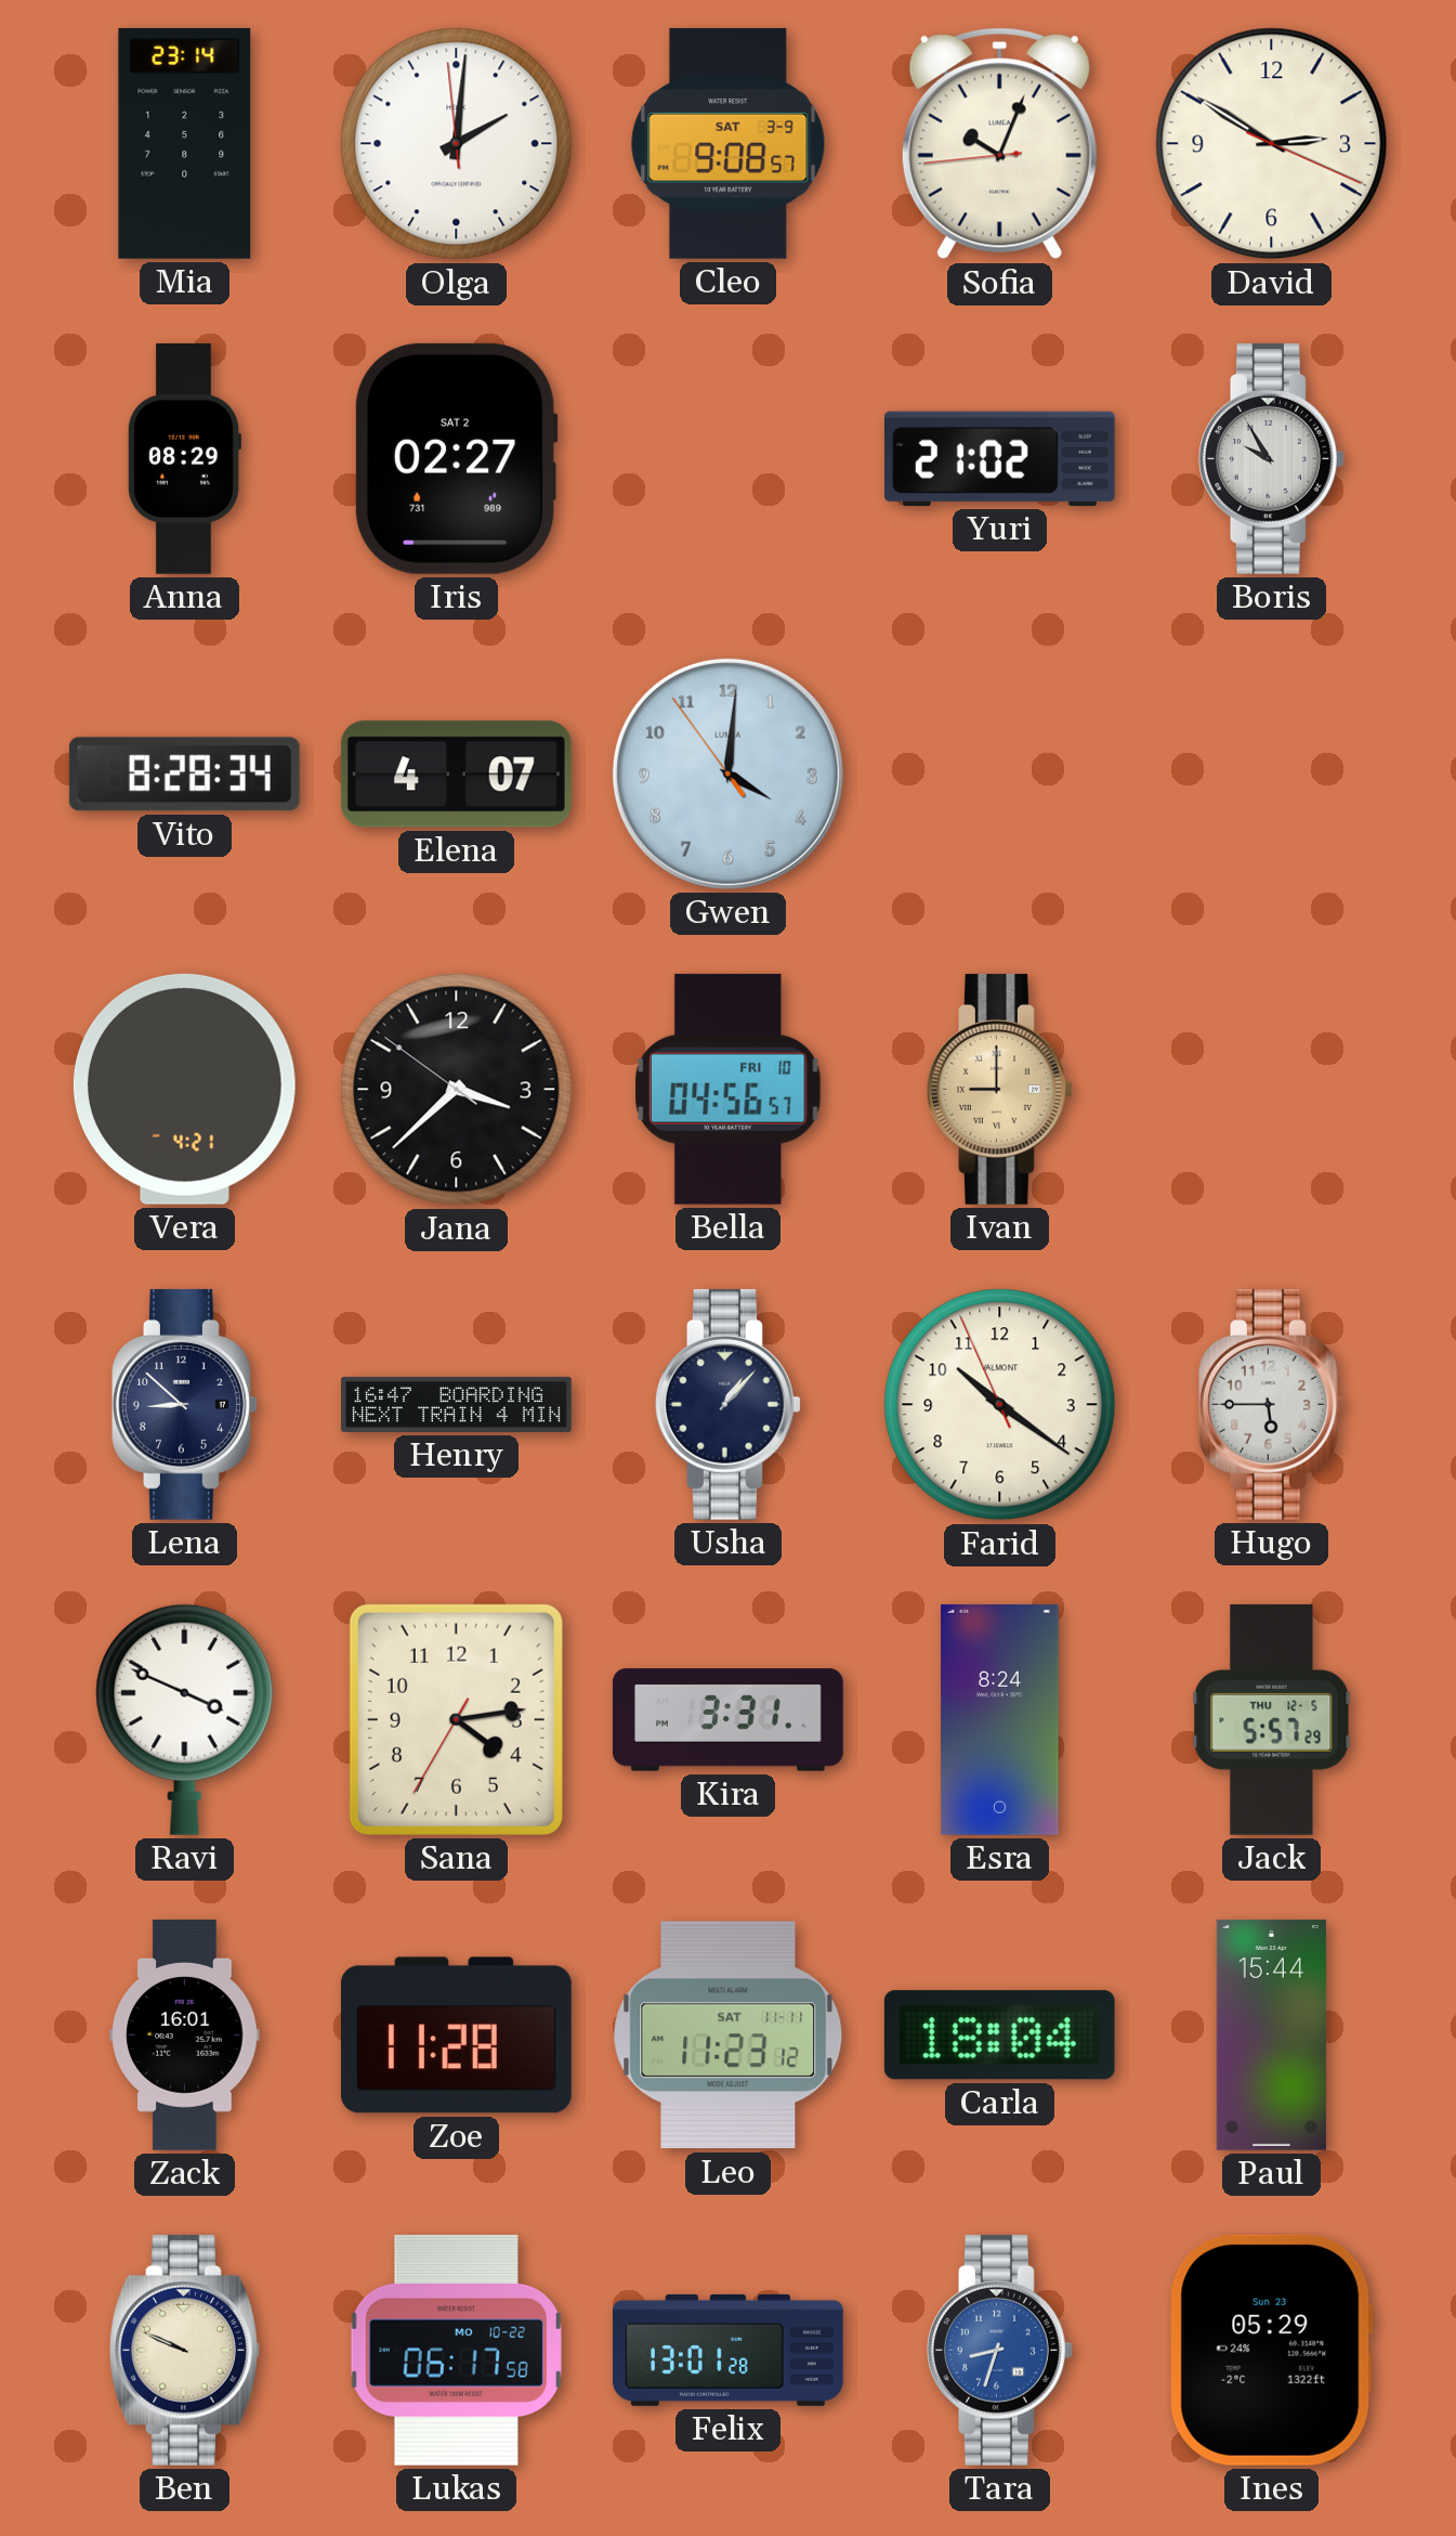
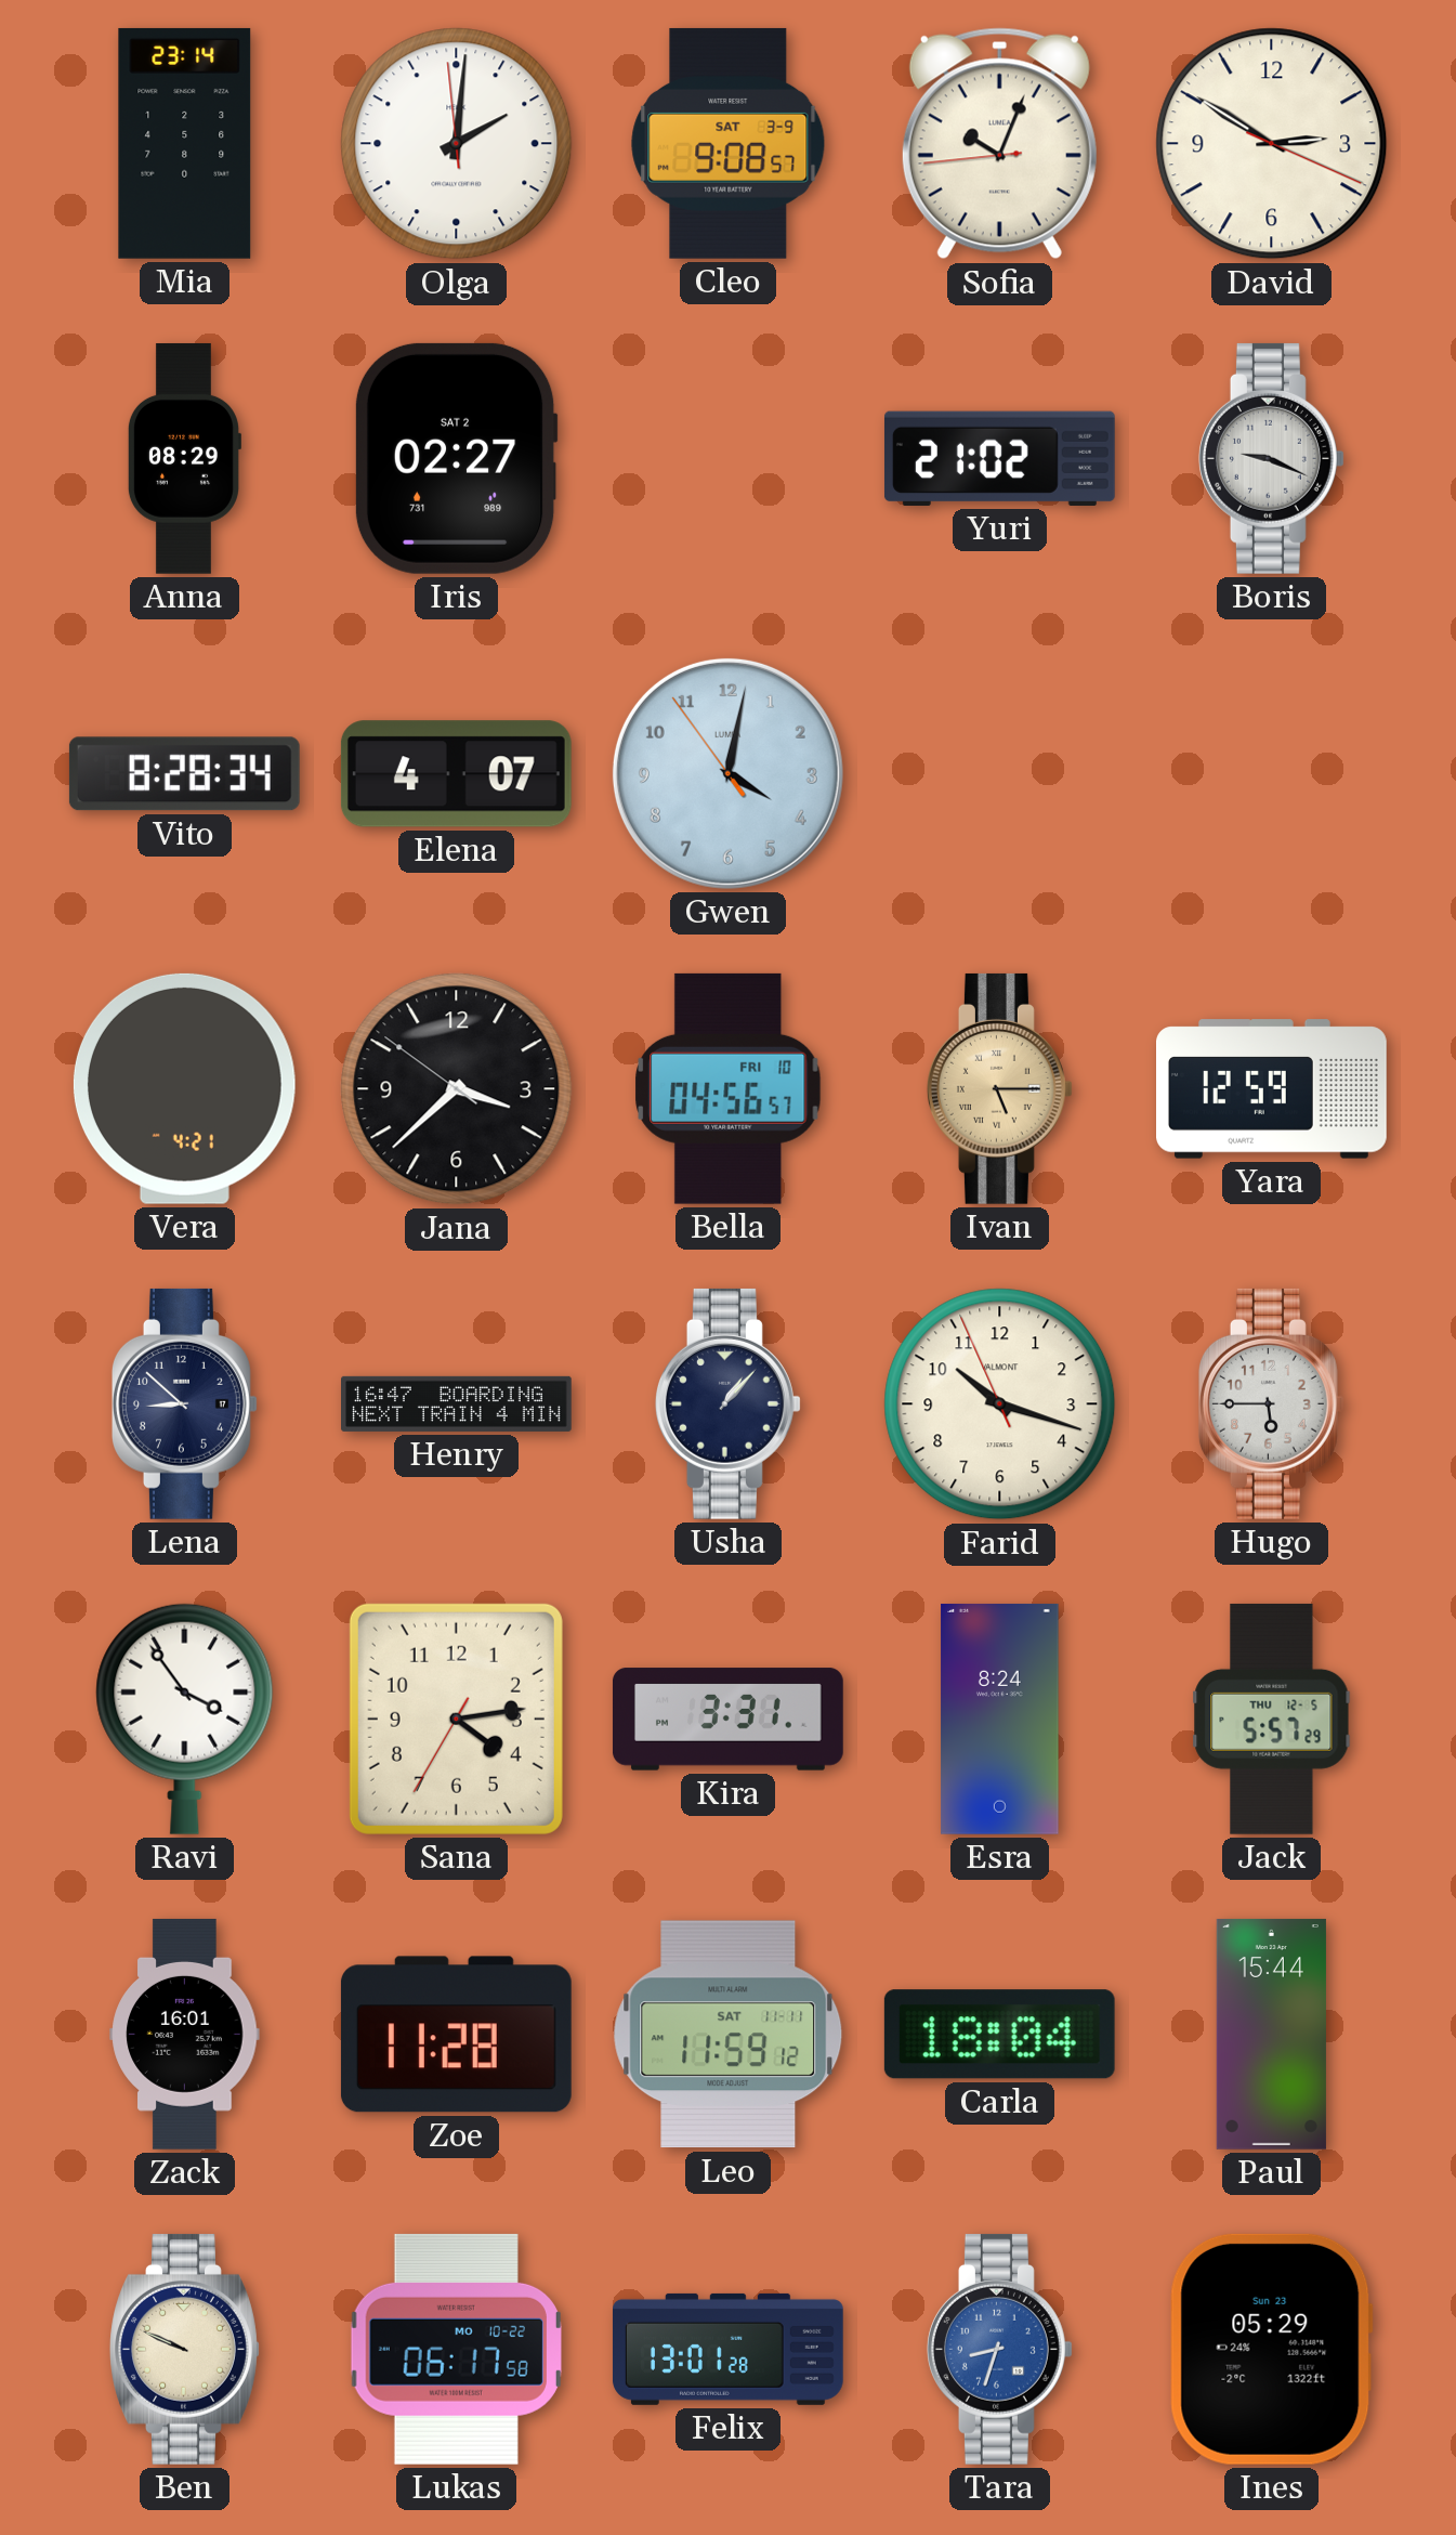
Boris: 9:55 -> 9:19 (1271, 458)
Gwen: 4:00 -> 4:01 (727, 773)
Ivan: 9:00 -> 5:15 (999, 1088)
Yara: none -> 12:59 (1272, 1089)
Farid: 10:20 -> 10:17 (1000, 1404)
Ravi: 3:49 -> 3:54 (185, 1719)
Leo: 11:23 -> 11:59 (729, 2035)
